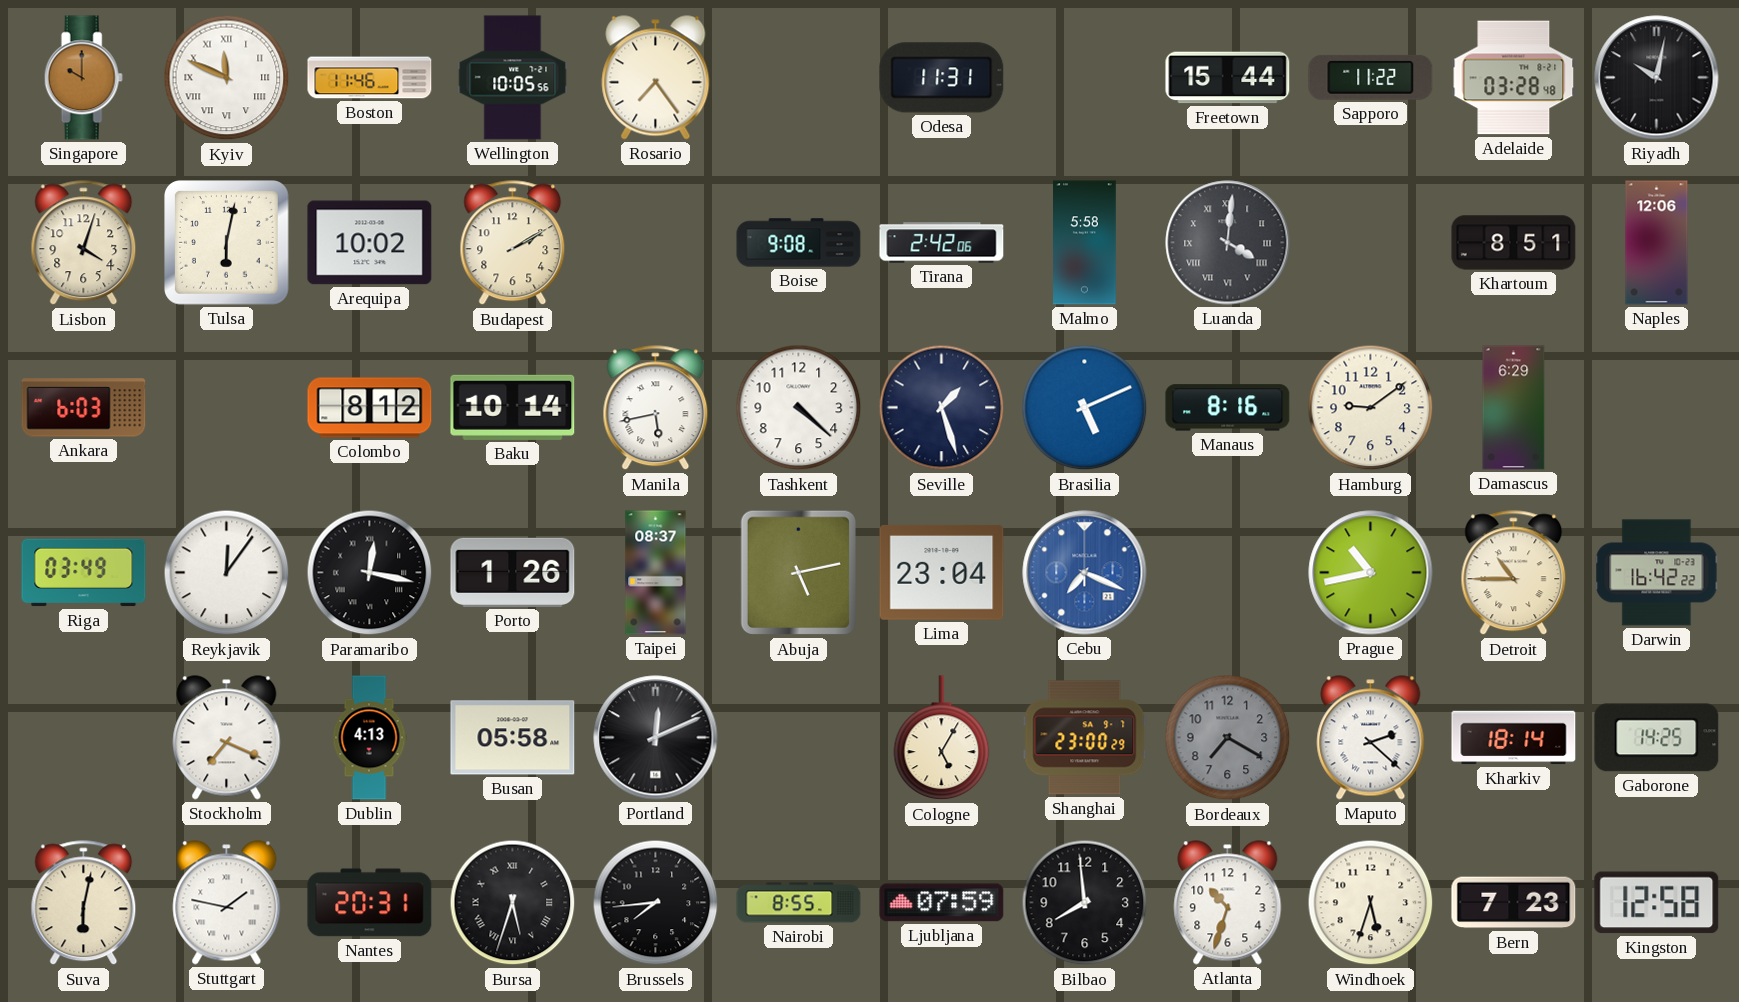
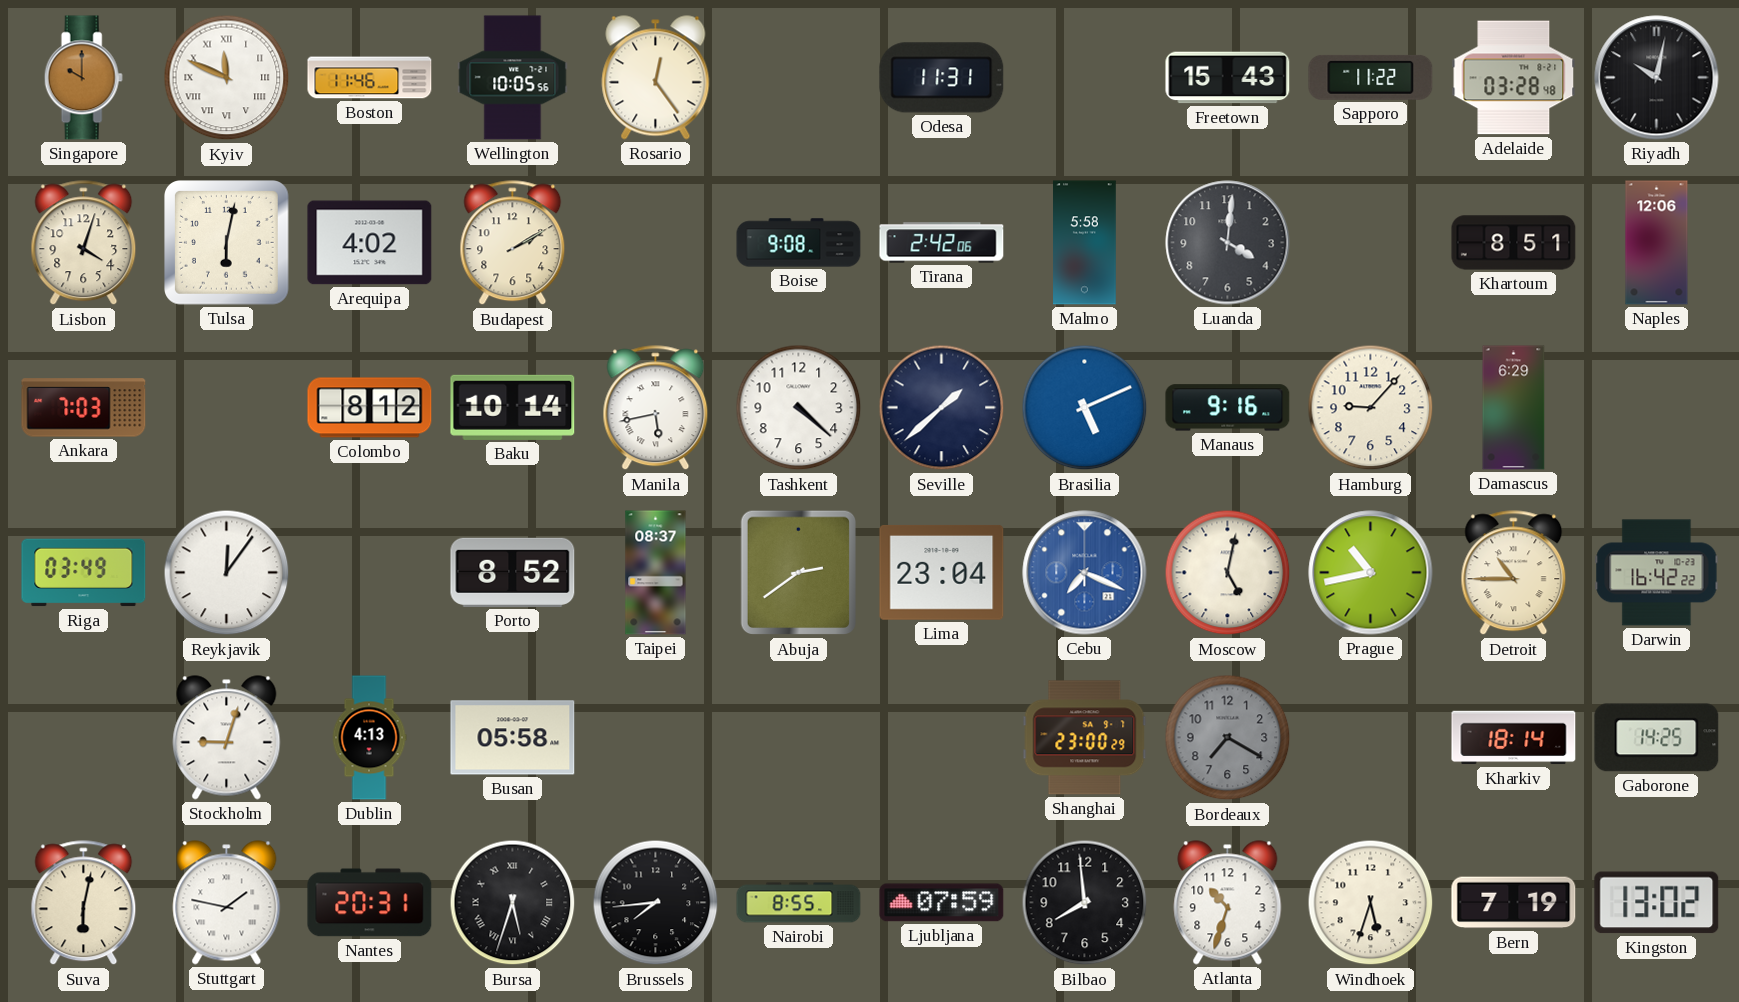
Rosario: 7:24 -> 12:24 (656, 78)
Freetown: 15:44 -> 15:43 (1228, 78)
Arequipa: 10:02 -> 4:02 (370, 243)
Luanda numerals: Roman -> Arabic (1228, 243)
Ankara: 6:03 -> 7:03 (84, 408)
Seville: 1:27 -> 1:38 (942, 408)
Manaus: 8:16 -> 9:16 (1228, 408)
Hamburg: 9:09 -> 9:07 (1371, 408)
Paramaribo: 12:17 -> none (370, 573)
Porto: 1:26 -> 8:52 (513, 572)
Abuja: 5:13 -> 2:39 (798, 573)
Moscow: none -> 5:02 (1228, 573)
Stockholm: 7:19 -> 9:03 (227, 738)
Portland: 12:11 -> none (656, 738)
Cologne: 5:05 -> none (942, 738)
Maputo: 2:22 -> none (1371, 738)
Bern: 7:23 -> 7:19 (1514, 903)
Kingston: 12:58 -> 13:02 (1657, 903)
